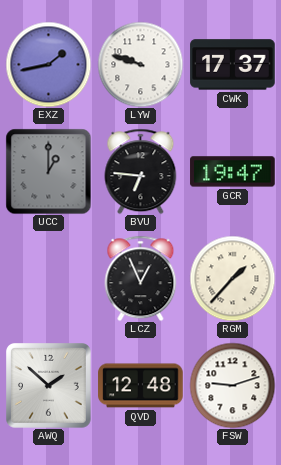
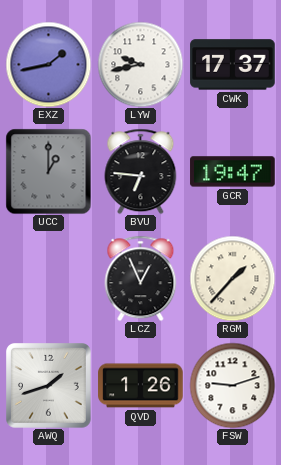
LYW: 9:48 -> 9:43 (140, 64)
AWQ: 1:52 -> 1:42 (49, 386)
QVD: 12:48 -> 1:26 (141, 386)
